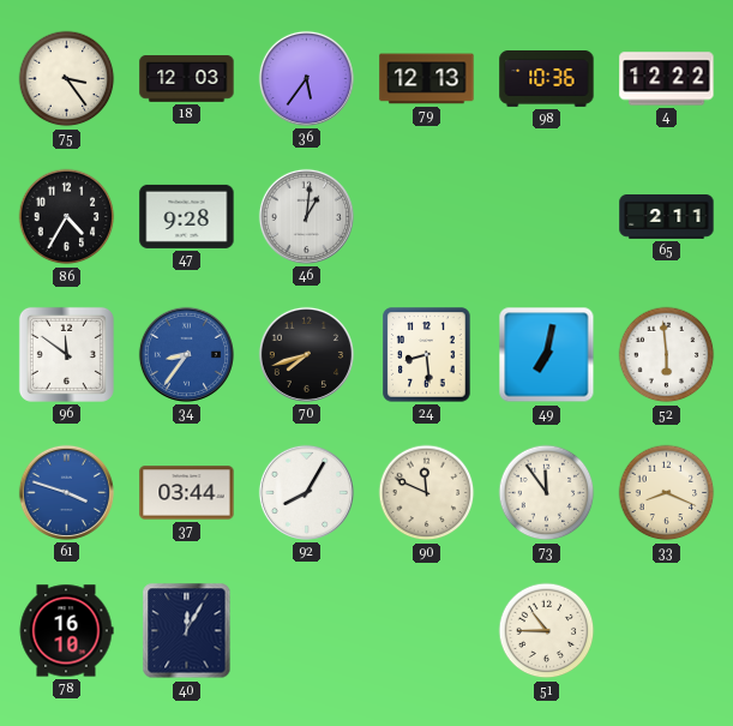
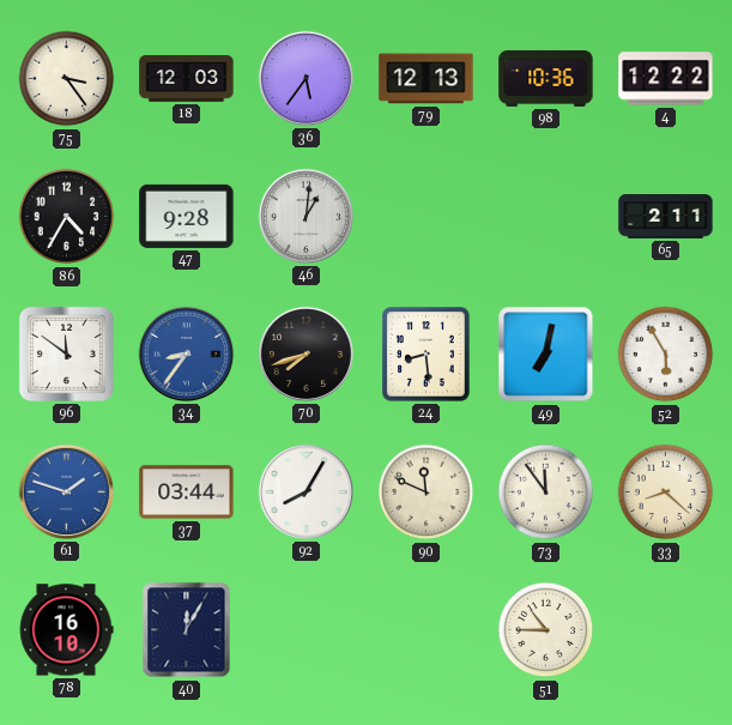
52: 5:59 -> 5:55 (666, 355)
61: 3:48 -> 1:48 (66, 491)
33: 8:19 -> 8:22 (666, 493)
